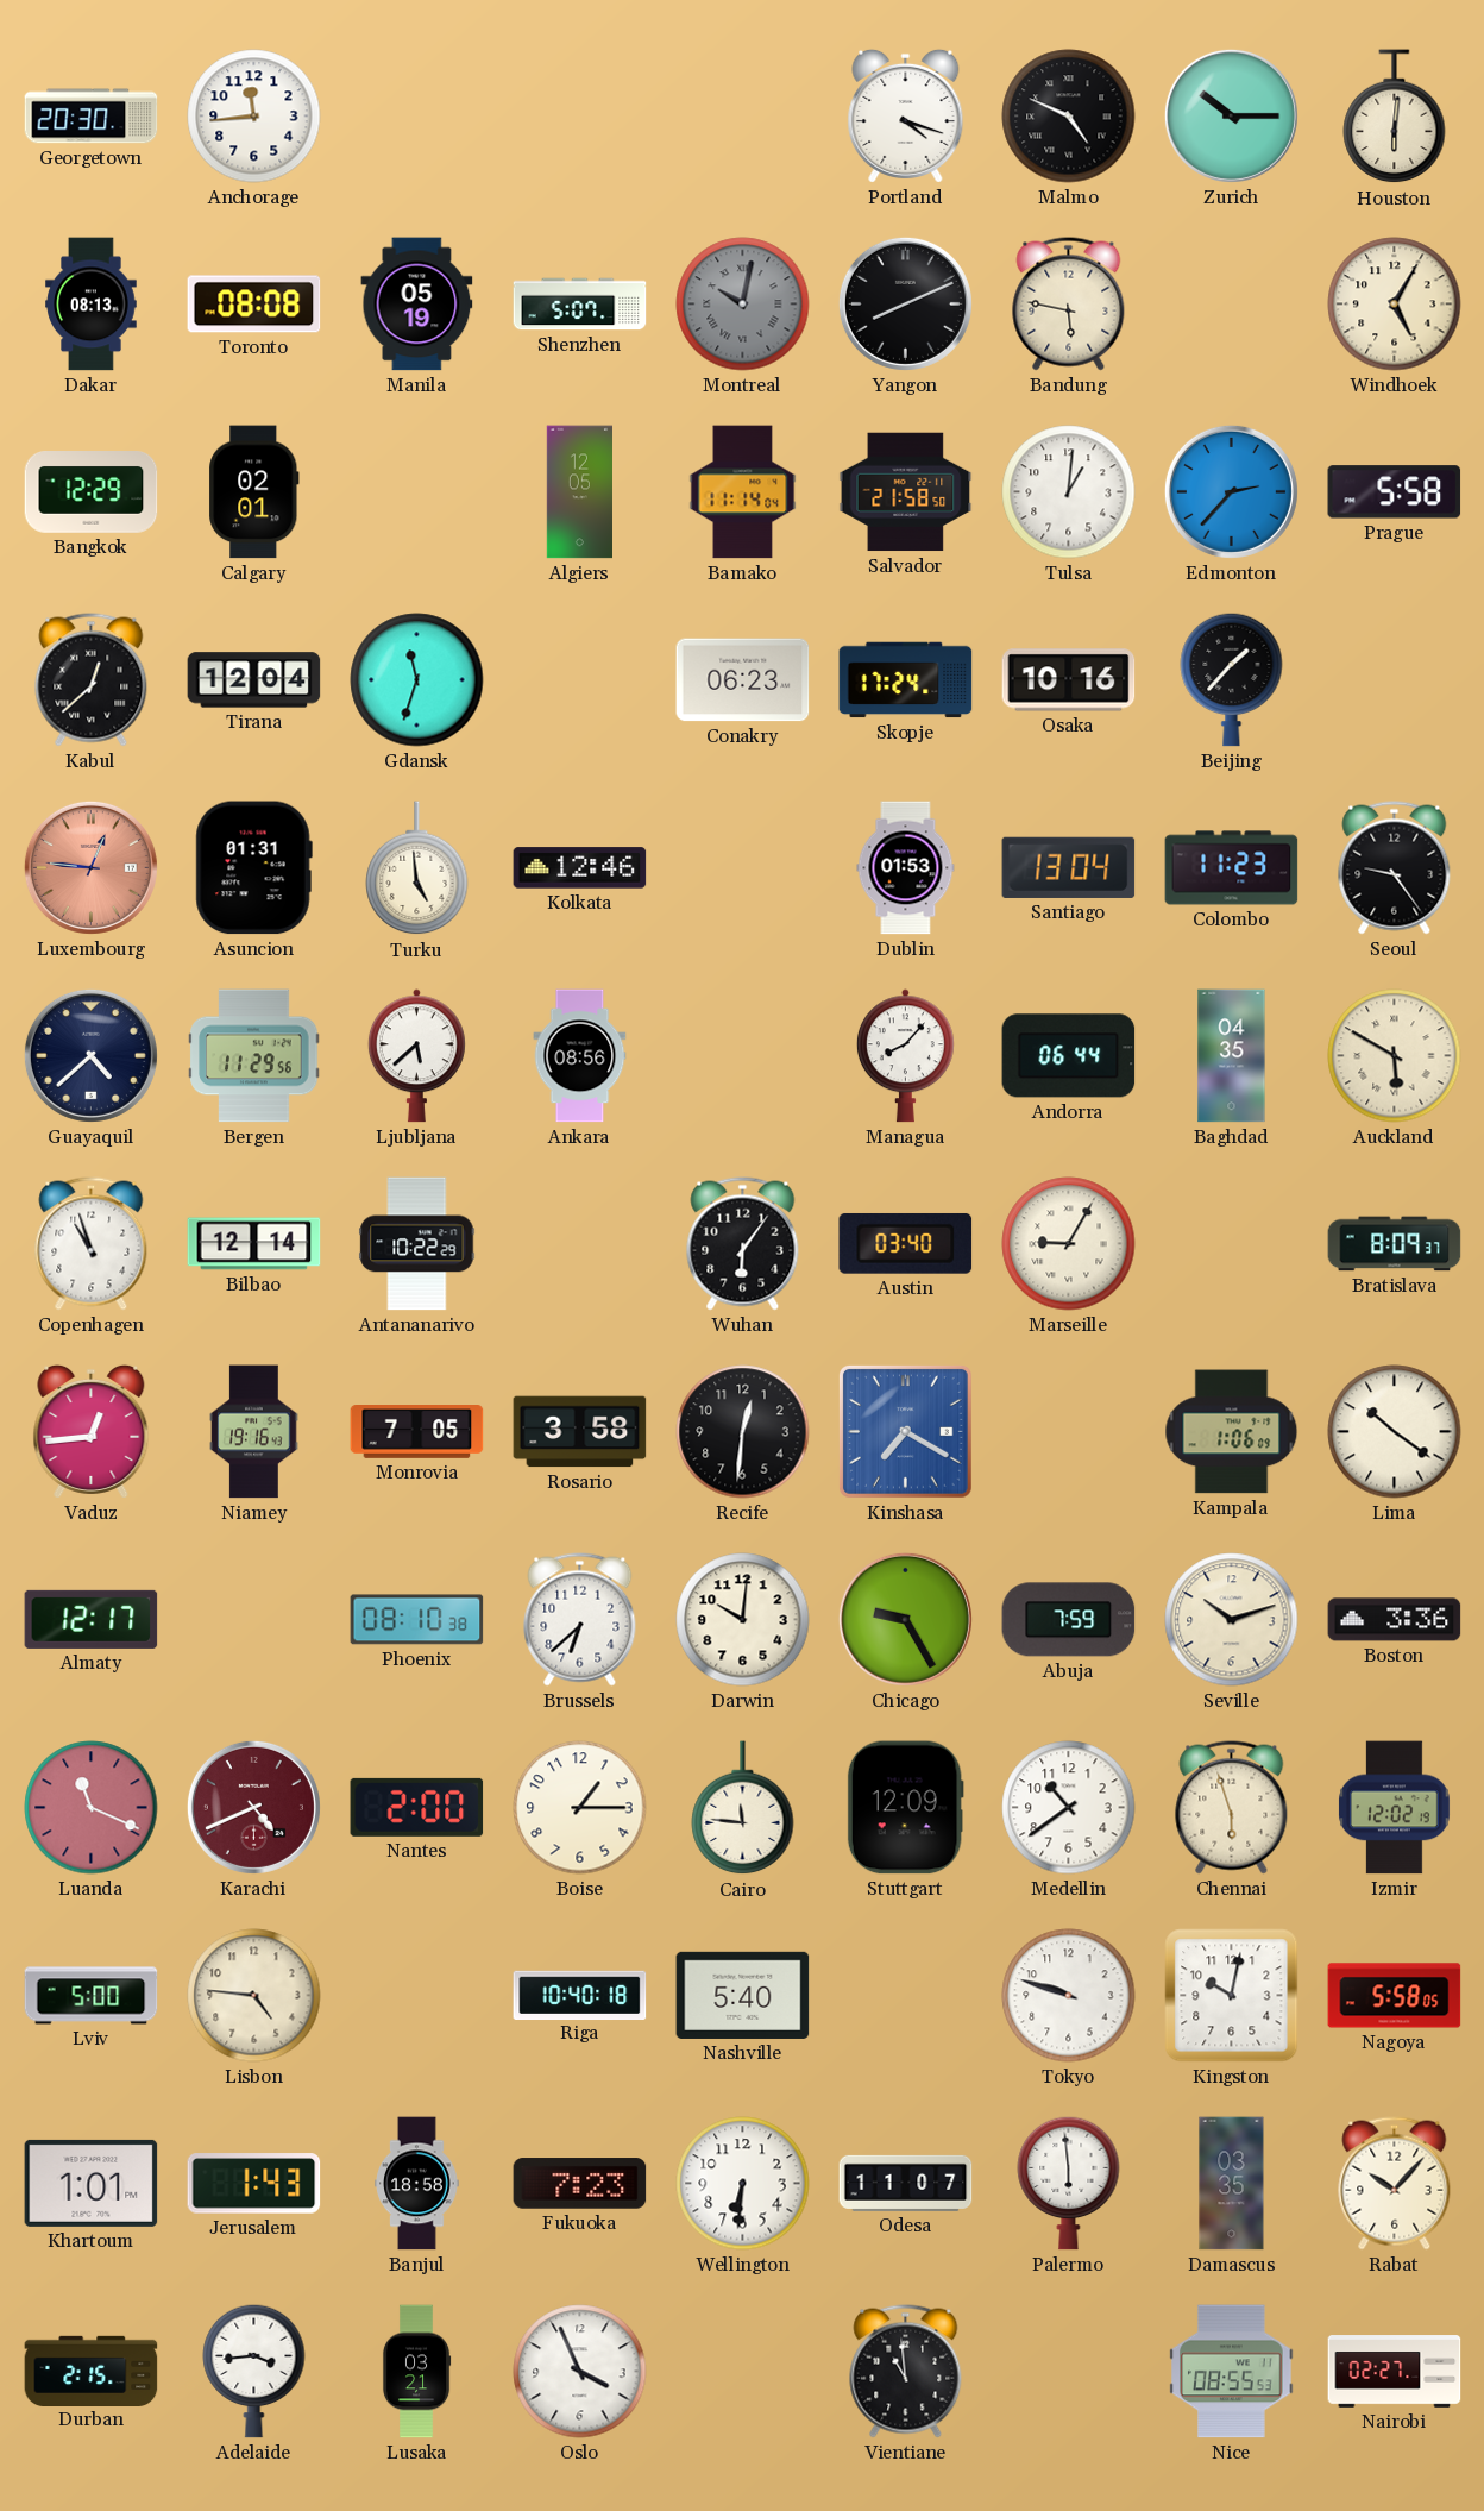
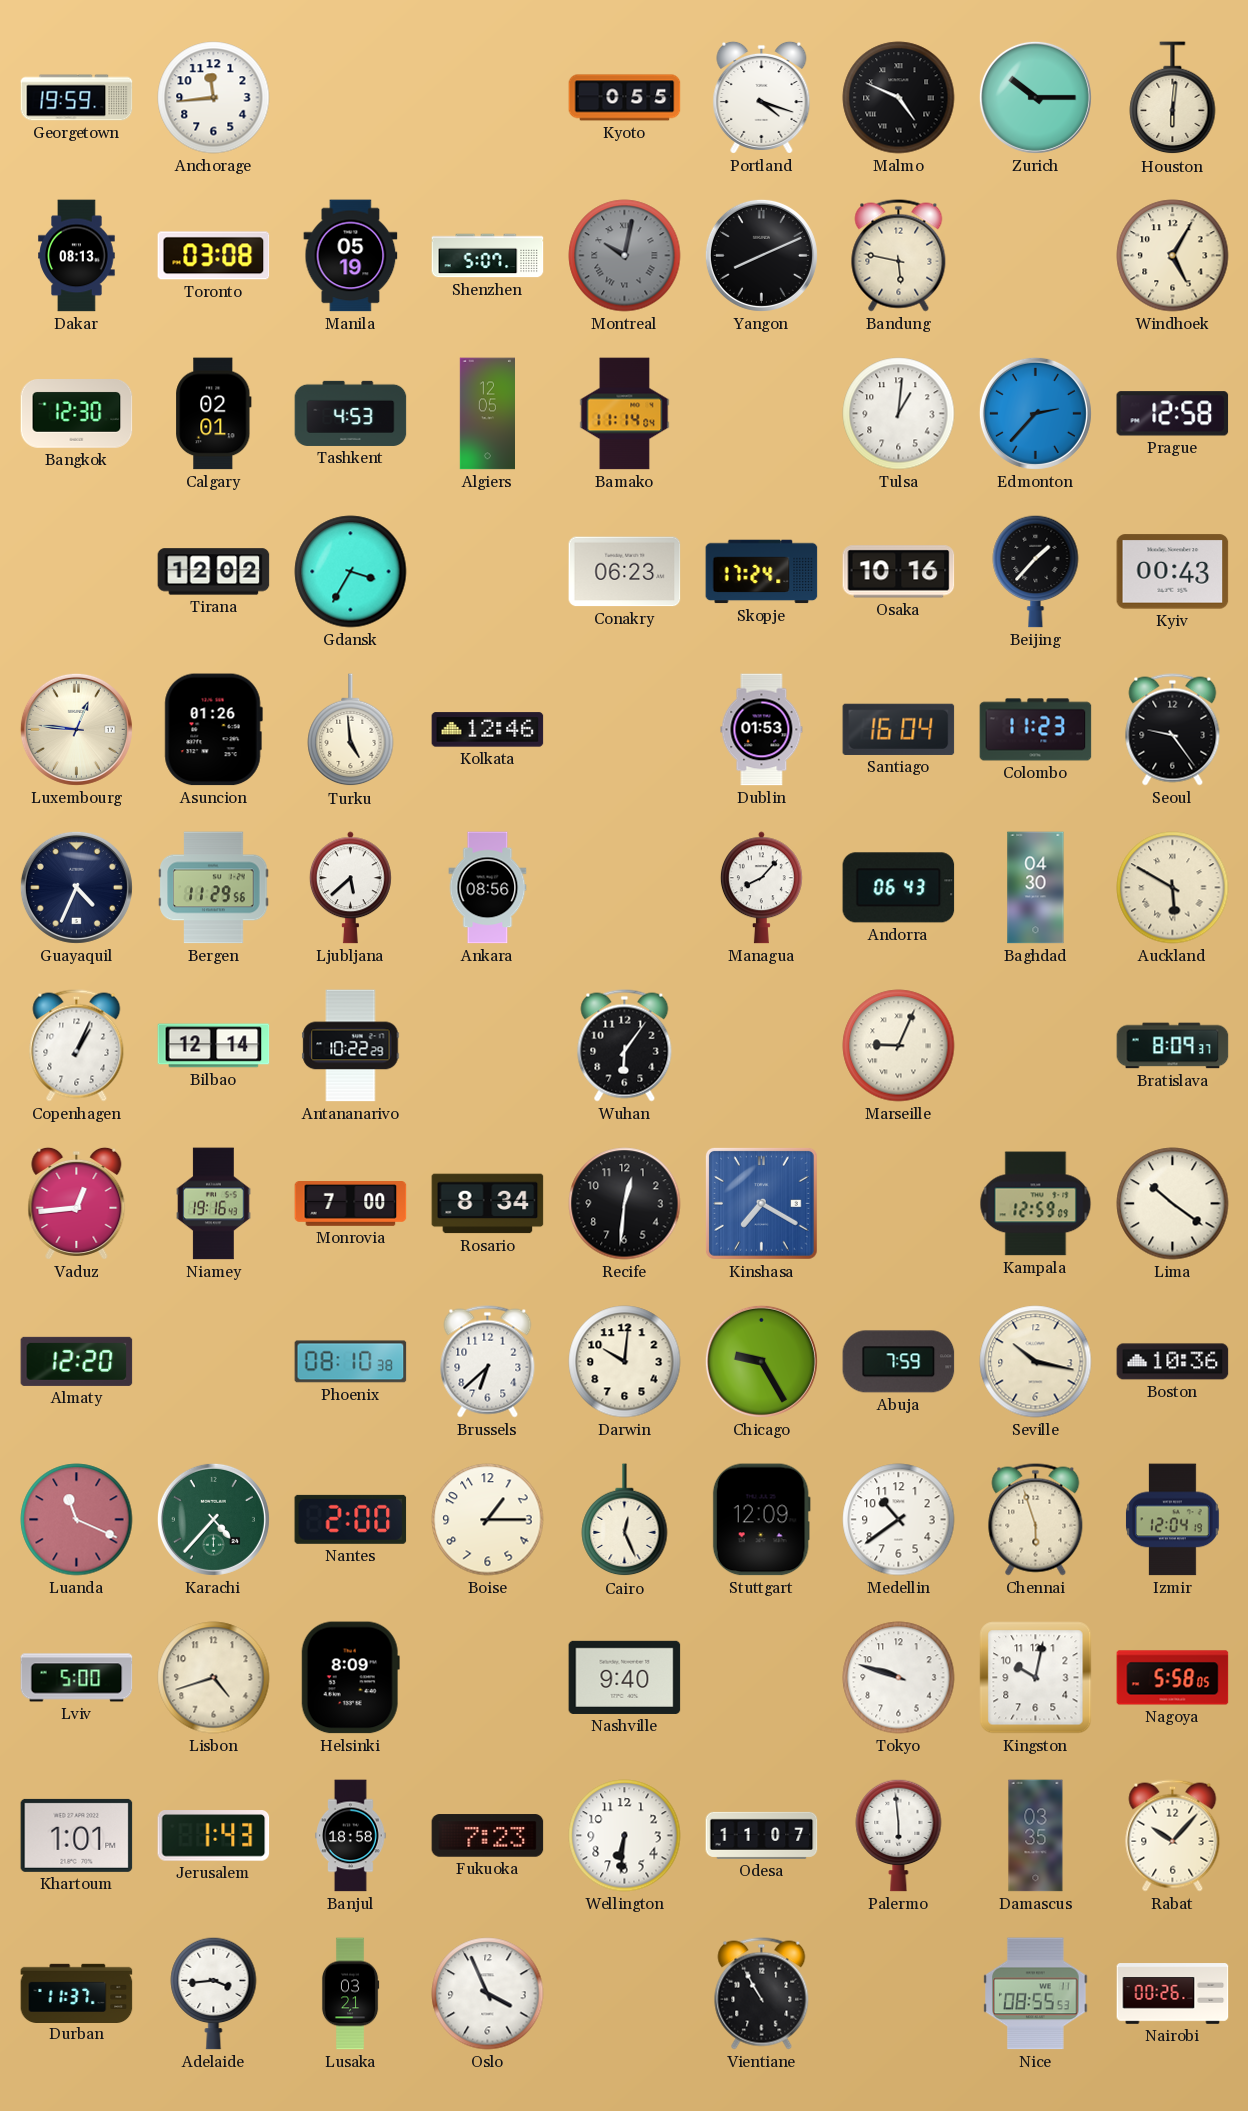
Georgetown: 20:30 -> 19:59 (77, 98)
Kyoto: none -> 0:55 (625, 98)
Toronto: 08:08 -> 03:08 (214, 256)
Bangkok: 12:29 -> 12:30 (77, 414)
Tashkent: none -> 4:53 (351, 413)
Salvador: 21:58 -> none (906, 492)
Prague: 5:58 -> 12:58 (1173, 414)
Kabul: 12:38 -> none (92, 680)
Tirana: 12:04 -> 12:02 (214, 572)
Gdansk: 11:33 -> 3:35 (351, 572)
Kyiv: none -> 00:43 (1173, 572)
Luxembourg dial: salmon -> cream (76, 729)
Asuncion: 01:31 -> 01:26 (213, 730)
Santiago: 13:04 -> 16:04 (899, 729)
Guayaquil: 4:38 -> 4:34 (76, 887)
Andorra: 06:44 -> 06:43 (899, 888)
Baghdad: 04:35 -> 04:30 (1036, 888)
Copenhagen: 10:57 -> 1:04 (77, 1046)
Austin: 03:40 -> none (906, 1243)
Marseille: 9:05 -> 9:04 (899, 1046)
Monrovia: 7:05 -> 7:00 (351, 1204)
Rosario: 3:58 -> 8:34 (488, 1204)
Kampala: 1:06 -> 12:59 (1036, 1204)
Almaty: 12:17 -> 12:20 (77, 1361)
Seville: 10:12 -> 10:17 (1036, 1362)
Boston: 3:36 -> 10:36 (1173, 1362)
Karachi: 4:41 -> 4:37 (213, 1519)
Karachi dial: burgundy -> green (213, 1519)
Cairo: 11:46 -> 12:26 (625, 1520)
Izmir: 12:02 -> 12:04 (1173, 1520)
Lisbon: 4:46 -> 4:42 (214, 1678)
Helsinki: none -> 8:09 (350, 1678)
Riga: 10:40 -> none (580, 1995)
Nashville: 5:40 -> 9:40 (625, 1677)
Durban: 2:15 -> 11:37 (77, 1993)
Vientiane: 10:59 -> 10:55 (762, 1994)
Nairobi: 02:27 -> 00:26 (1173, 1994)
